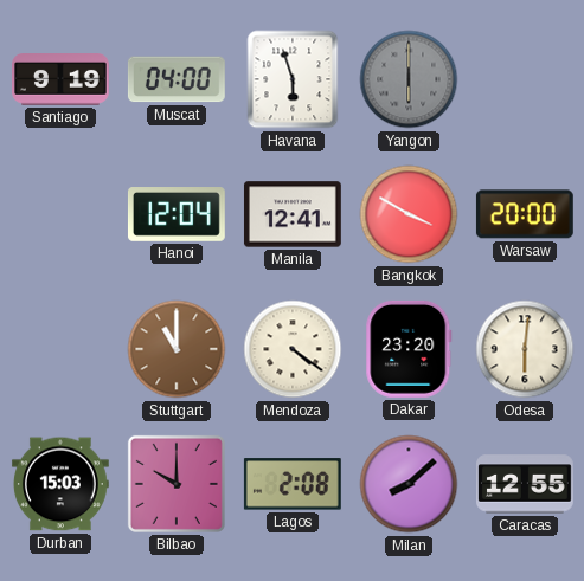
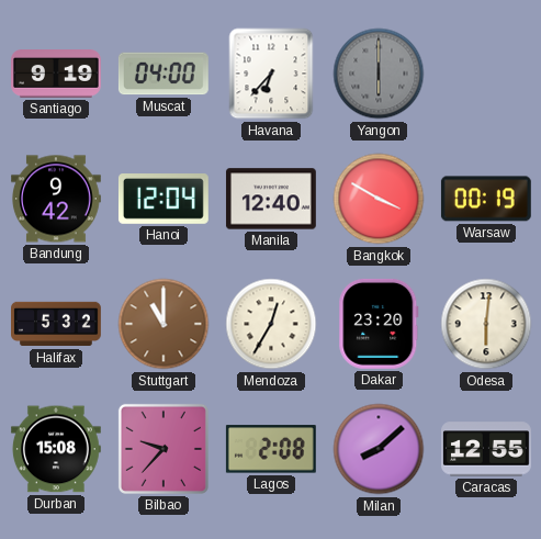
Havana: 5:57 -> 6:37 (271, 74)
Bandung: none -> 9:42 (57, 199)
Manila: 12:41 -> 12:40 (271, 199)
Warsaw: 20:00 -> 00:19 (486, 199)
Halifax: none -> 5:32 (57, 324)
Mendoza: 4:21 -> 12:35 (271, 324)
Durban: 15:03 -> 15:08 (56, 449)
Bilbao: 10:00 -> 9:37 (164, 449)
